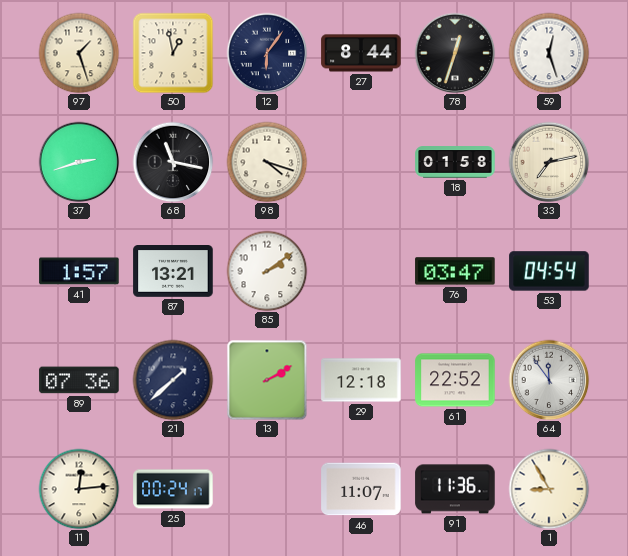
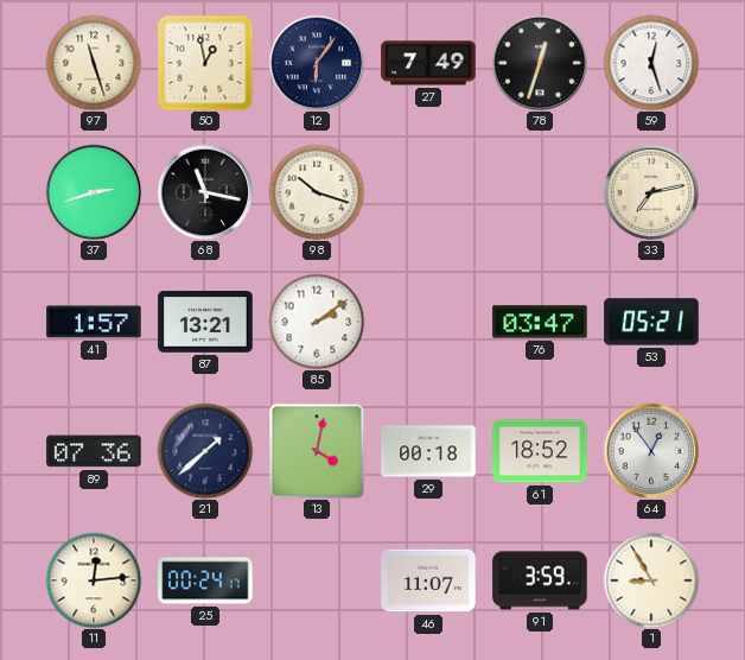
97: 1:27 -> 11:27 (94, 63)
27: 8:44 -> 7:49 (428, 63)
98: 4:18 -> 10:18 (317, 192)
18: 01:58 -> none (455, 162)
53: 04:54 -> 05:21 (651, 322)
13: 2:10 -> 4:02 (317, 451)
29: 12:18 -> 00:18 (428, 451)
61: 22:52 -> 18:52 (540, 451)
64: 11:54 -> 12:54 (651, 451)
91: 11:36 -> 3:59 (540, 580)
